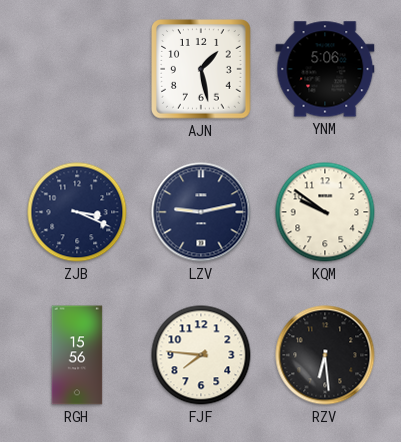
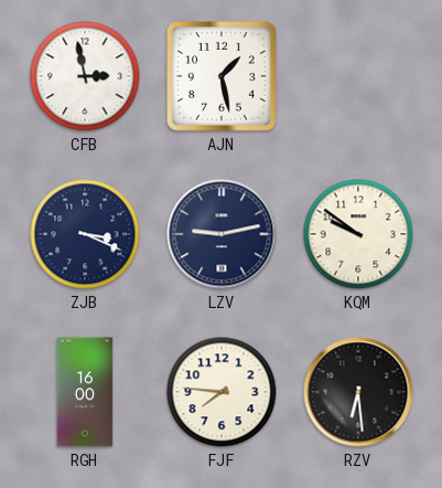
CFB: none -> 2:58 (85, 76)
YNM: 5:06 -> none (325, 69)
RGH: 15:56 -> 16:00 (85, 392)
